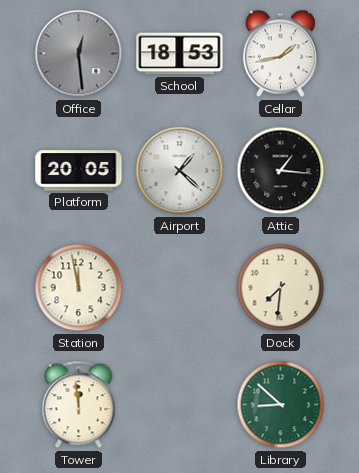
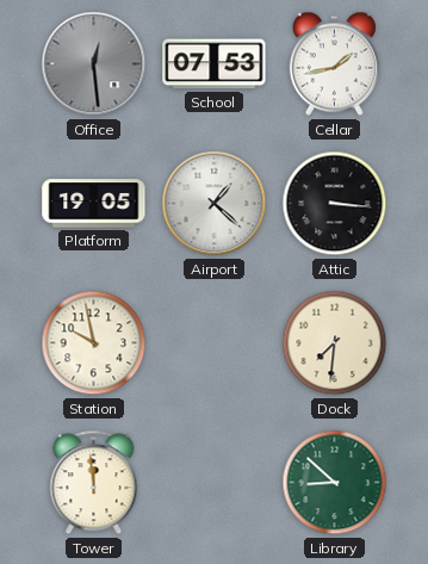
School: 18:53 -> 07:53 (215, 64)
Platform: 20:05 -> 19:05 (94, 204)
Attic: 1:16 -> 3:16 (335, 204)
Station: 11:58 -> 9:58 (94, 343)
